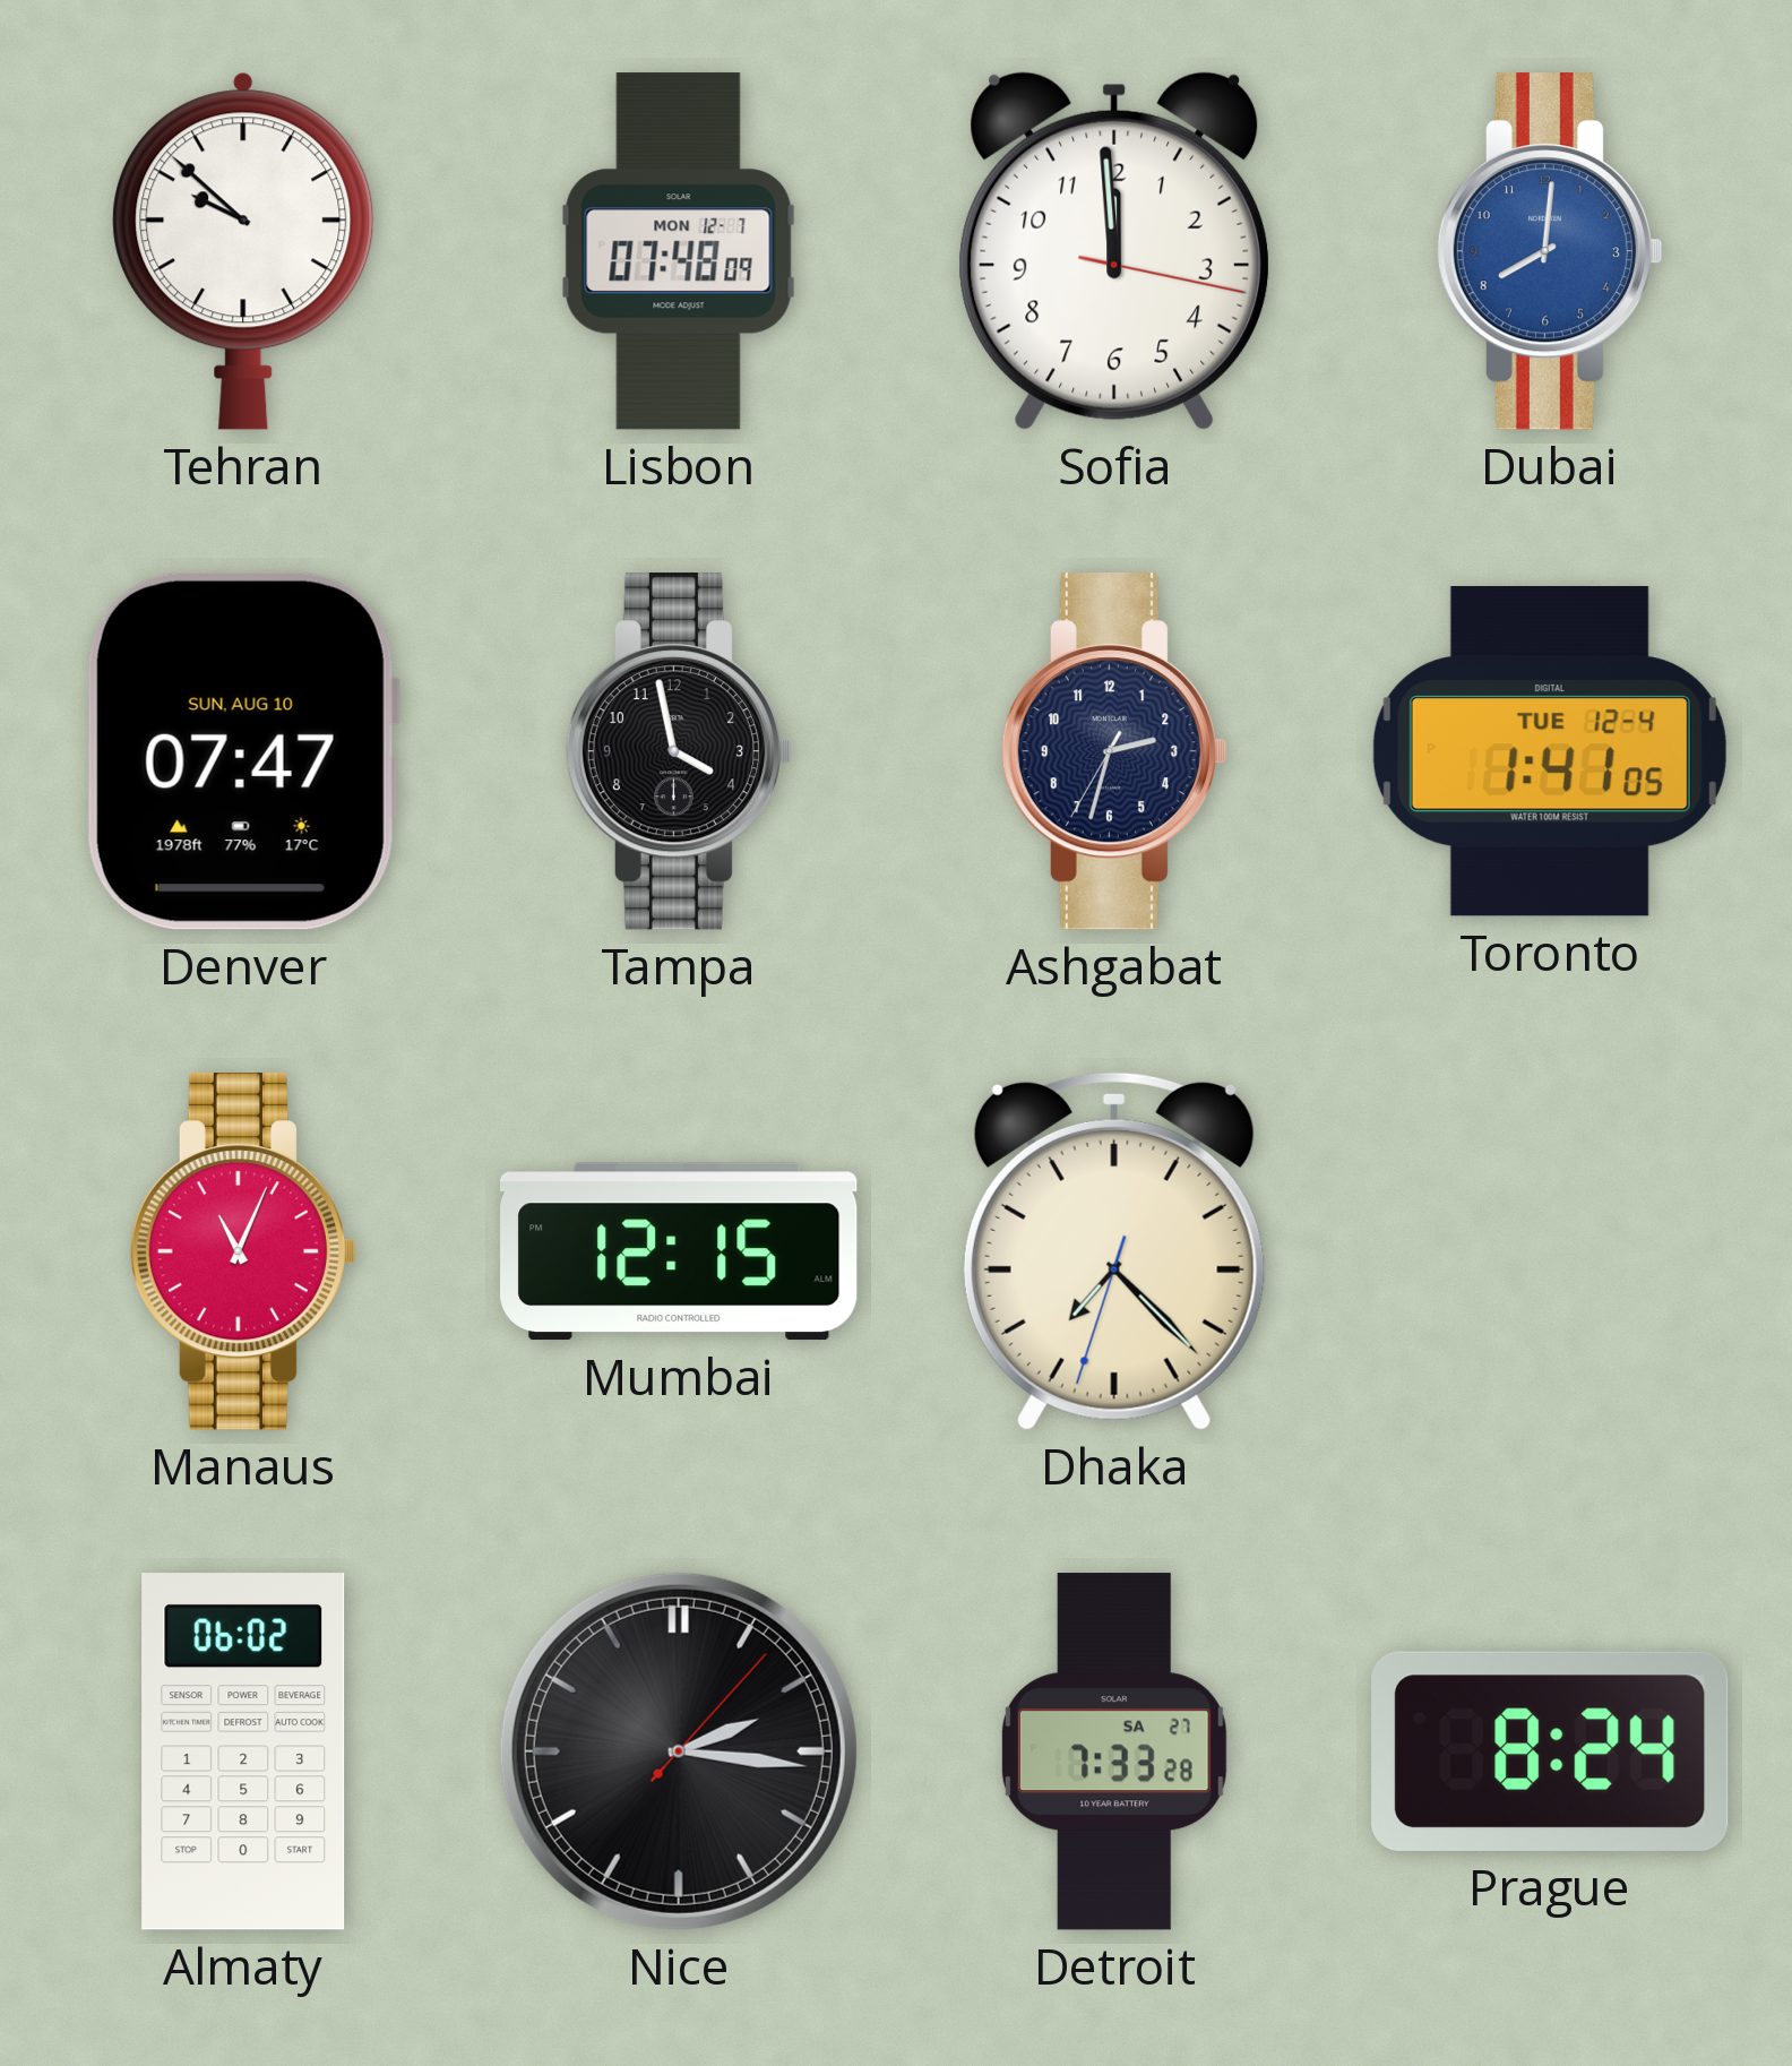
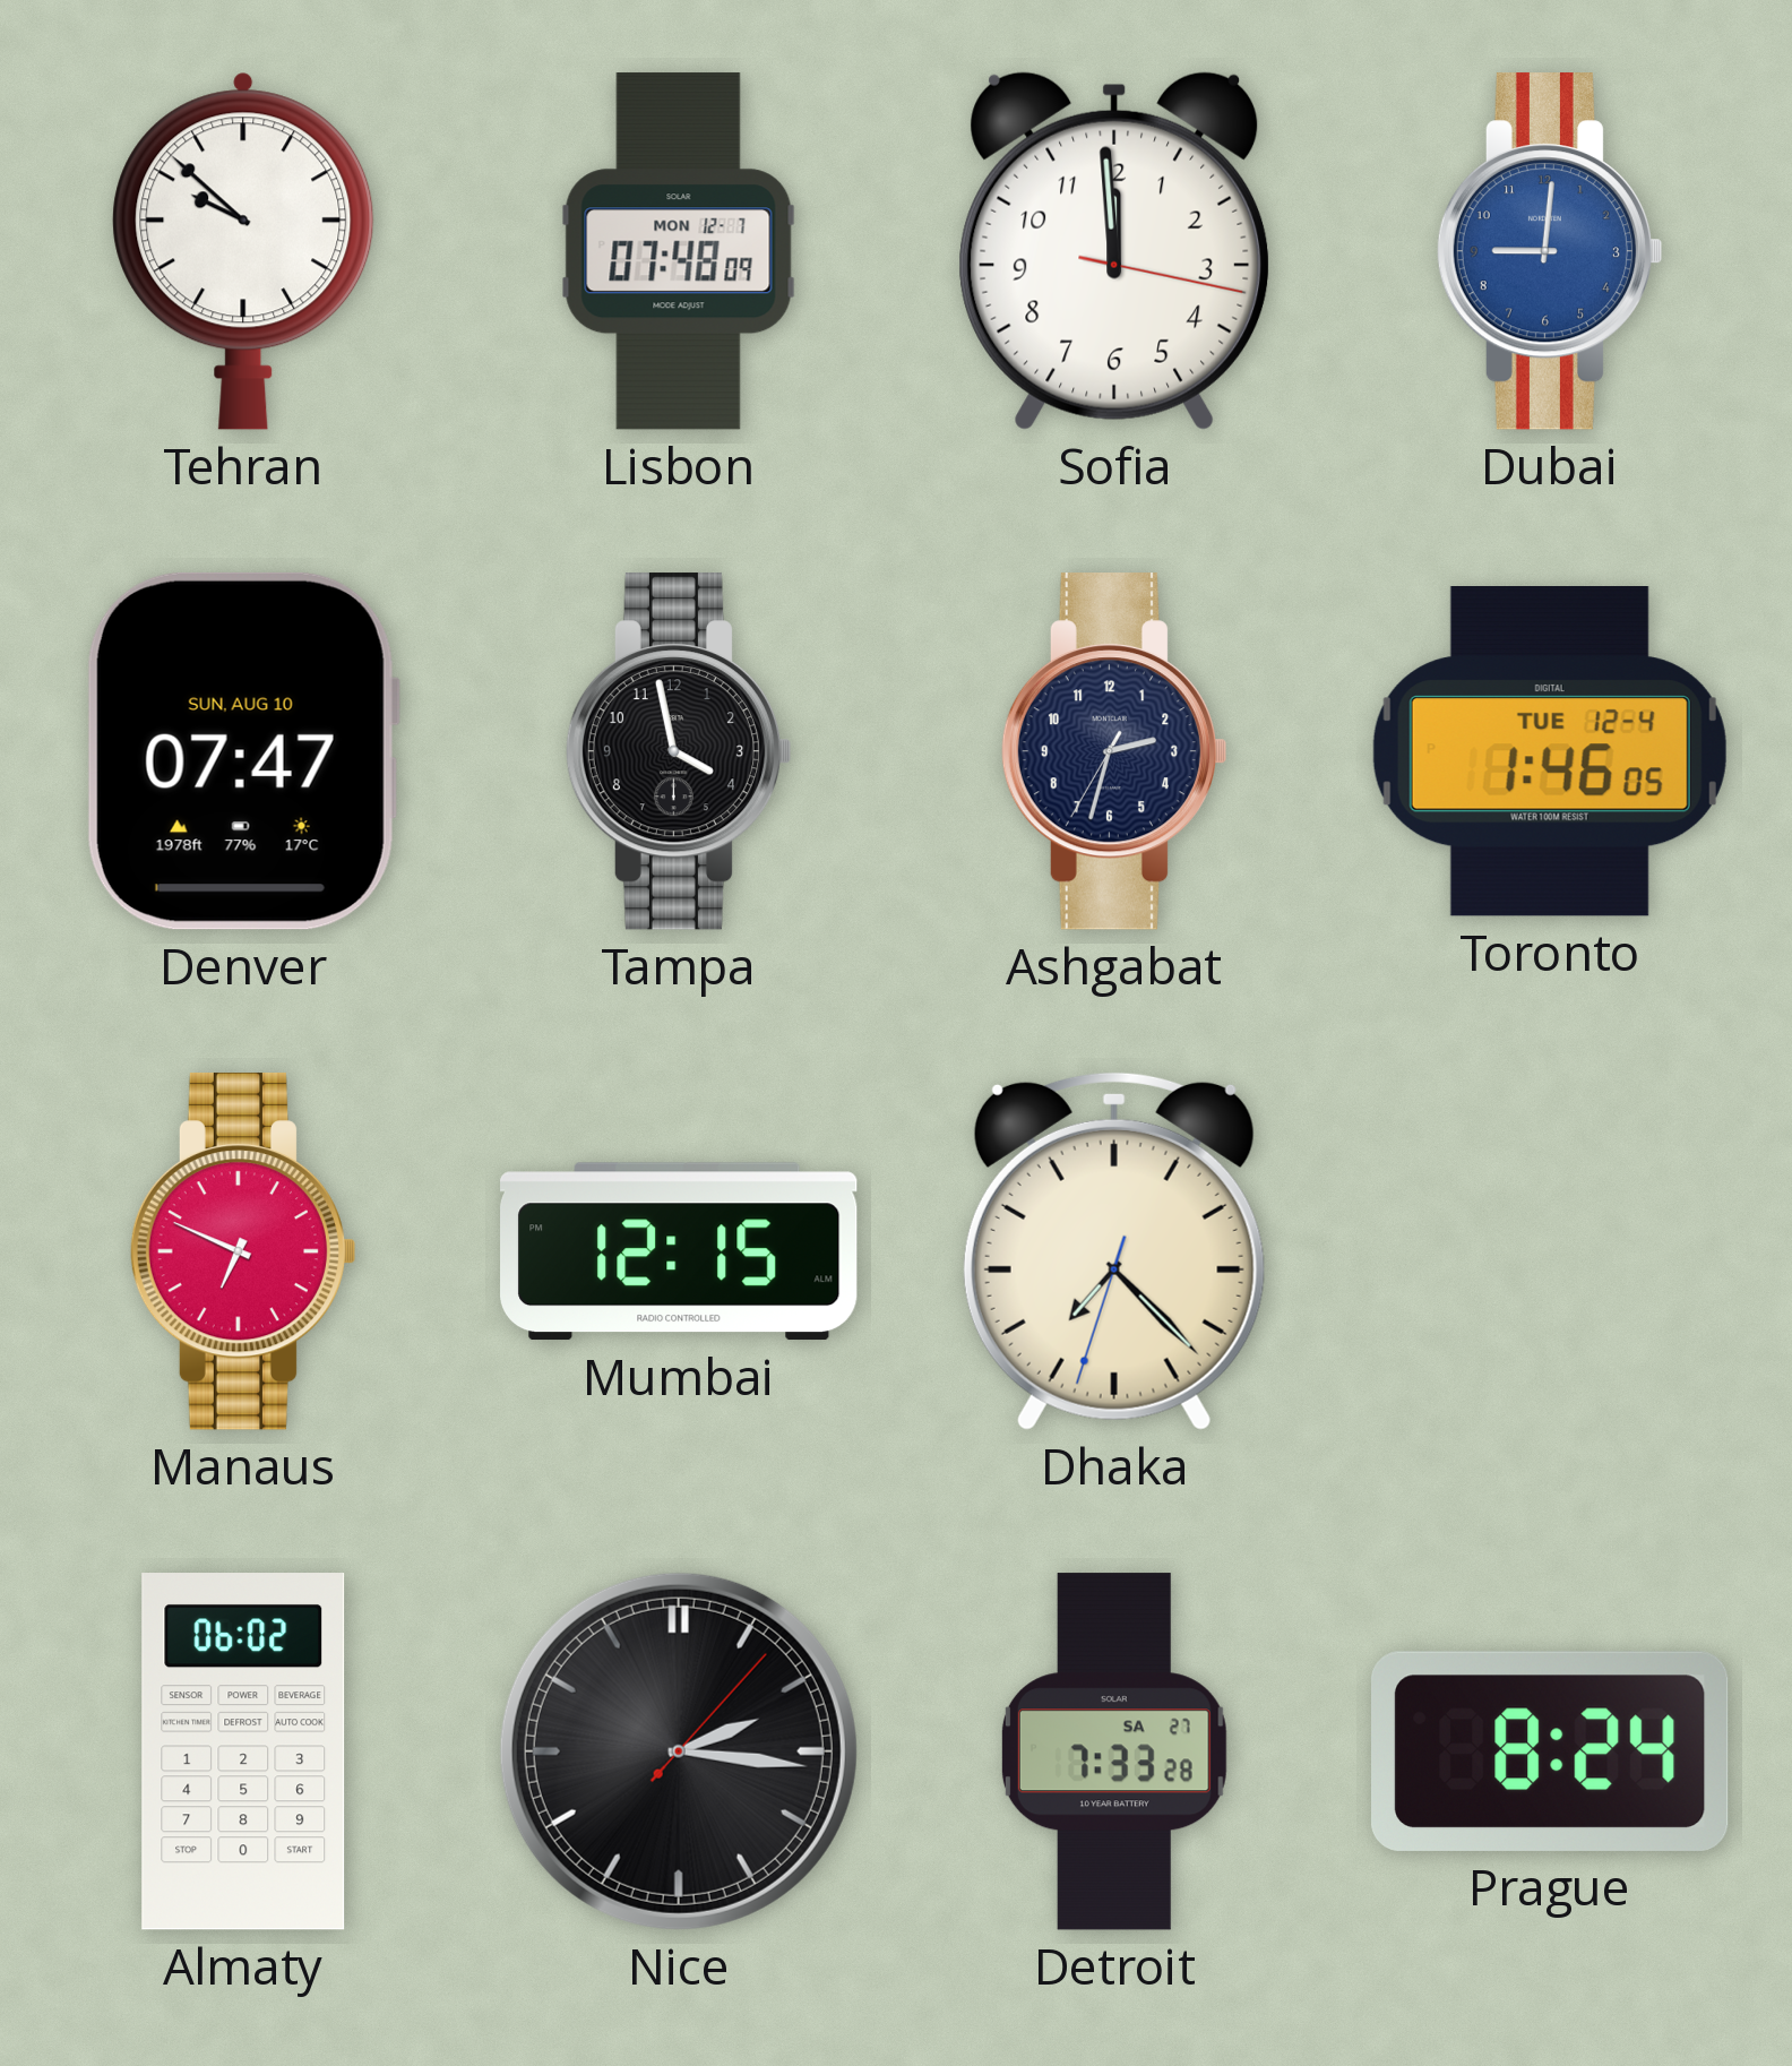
Dubai: 8:01 -> 9:01 (1549, 251)
Toronto: 1:41 -> 1:46 (1550, 752)
Manaus: 11:04 -> 6:49 (242, 1251)
